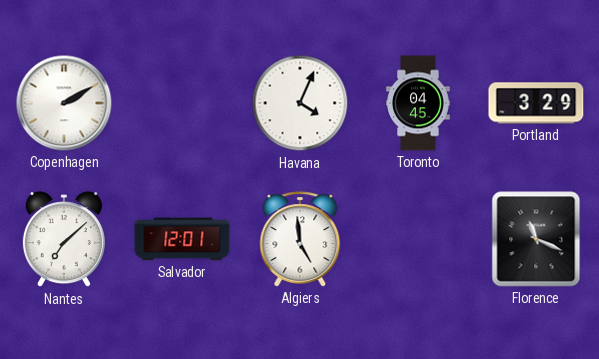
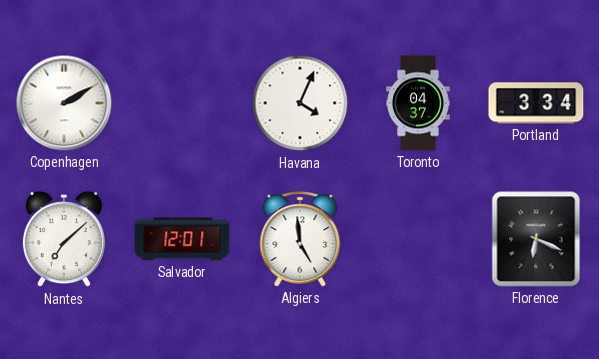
Toronto: 04:45 -> 04:37 (418, 103)
Portland: 3:29 -> 3:34 (536, 103)
Florence: 11:19 -> 6:19 (536, 239)
